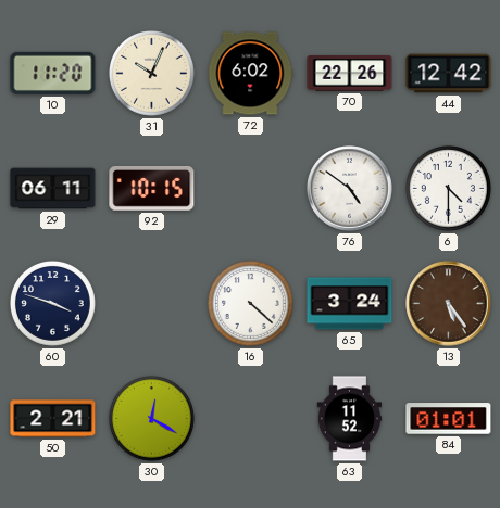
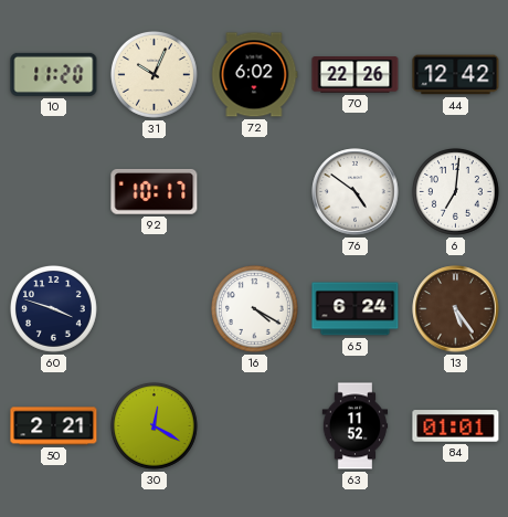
29: 06:11 -> none (53, 189)
92: 10:15 -> 10:17 (155, 192)
6: 4:30 -> 7:01 (455, 191)
16: 4:22 -> 4:20 (254, 308)
65: 3:24 -> 6:24 (356, 309)
